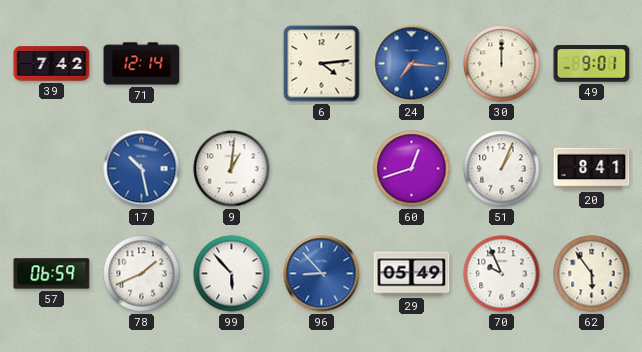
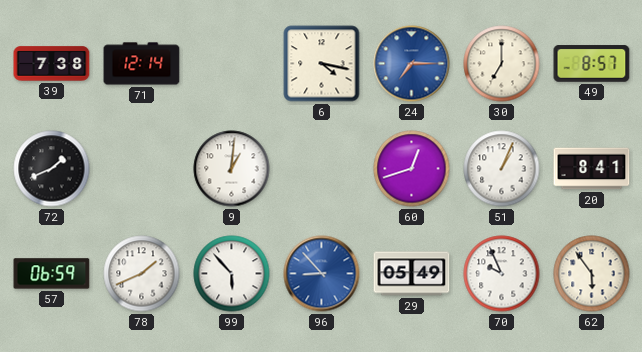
39: 7:42 -> 7:38 (52, 64)
6: 4:14 -> 4:17 (322, 64)
24: 7:16 -> 7:15 (412, 64)
30: 12:00 -> 7:00 (502, 64)
49: 9:01 -> 8:57 (592, 64)
72: none -> 1:41 (52, 169)
17: 10:28 -> none (142, 169)
